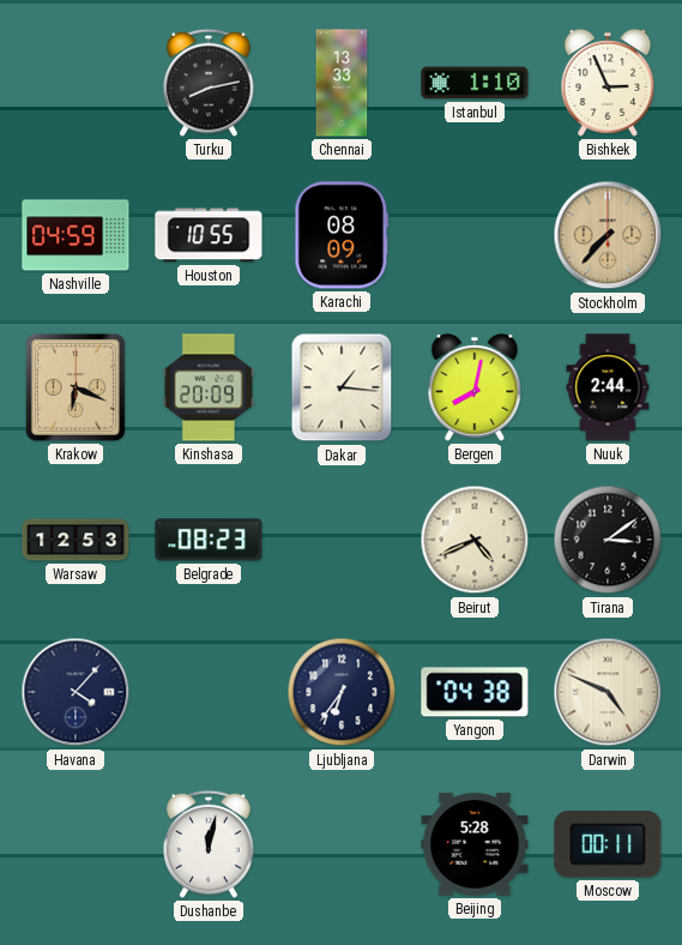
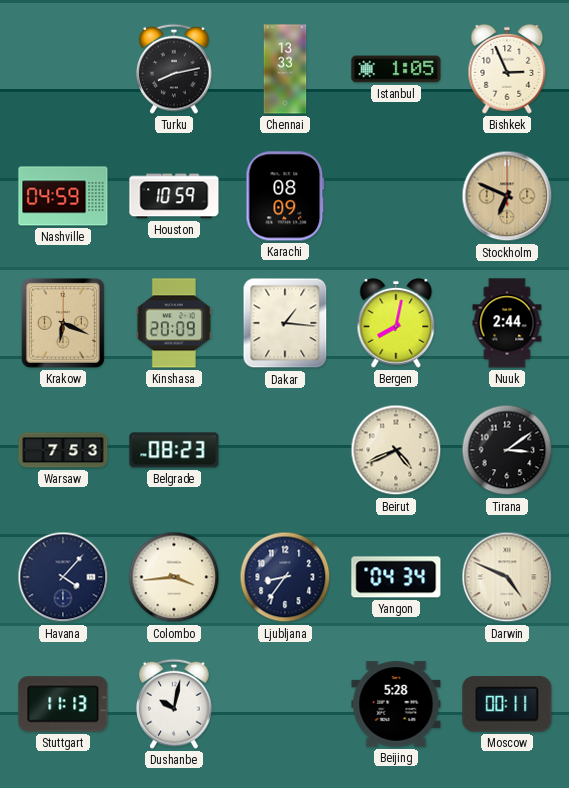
Istanbul: 1:10 -> 1:05 (396, 69)
Houston: 10:55 -> 10:59 (174, 196)
Stockholm: 7:37 -> 6:49 (507, 196)
Warsaw: 12:53 -> 7:53 (63, 450)
Colombo: none -> 3:44 (174, 577)
Ljubljana: 6:36 -> 8:36 (285, 577)
Yangon: 04:38 -> 04:34 (396, 577)
Stuttgart: none -> 11:13 (63, 704)
Dushanbe: 12:02 -> 10:02 (174, 704)
